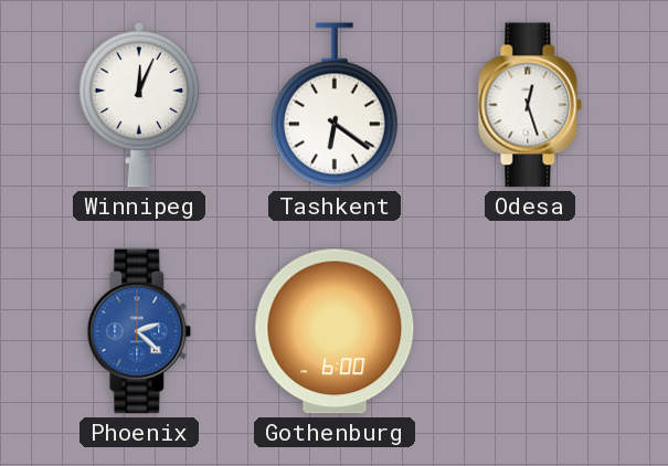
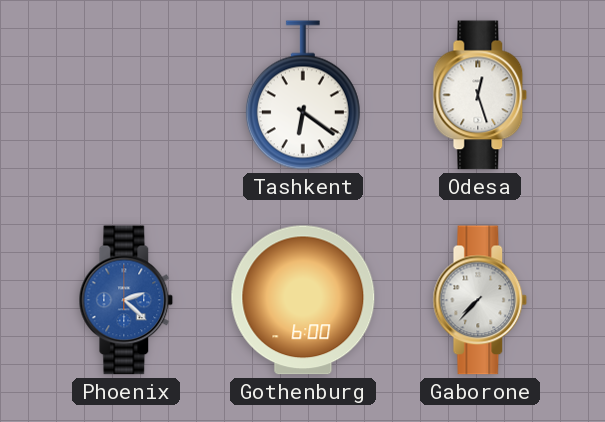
Winnipeg: 12:04 -> none (138, 105)
Gaborone: none -> 7:37 (480, 300)
